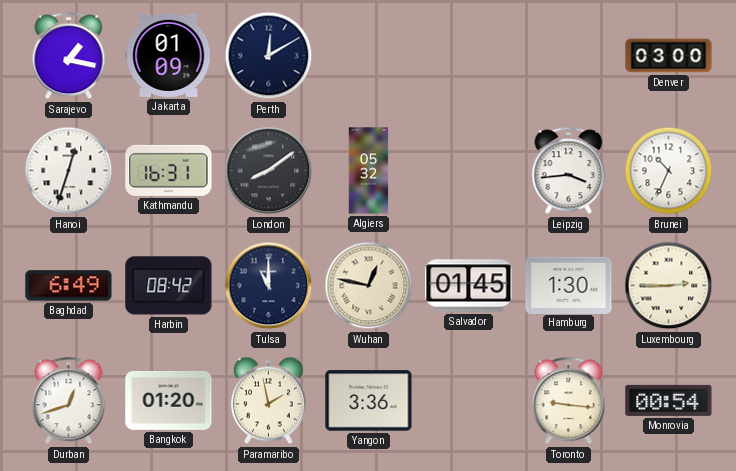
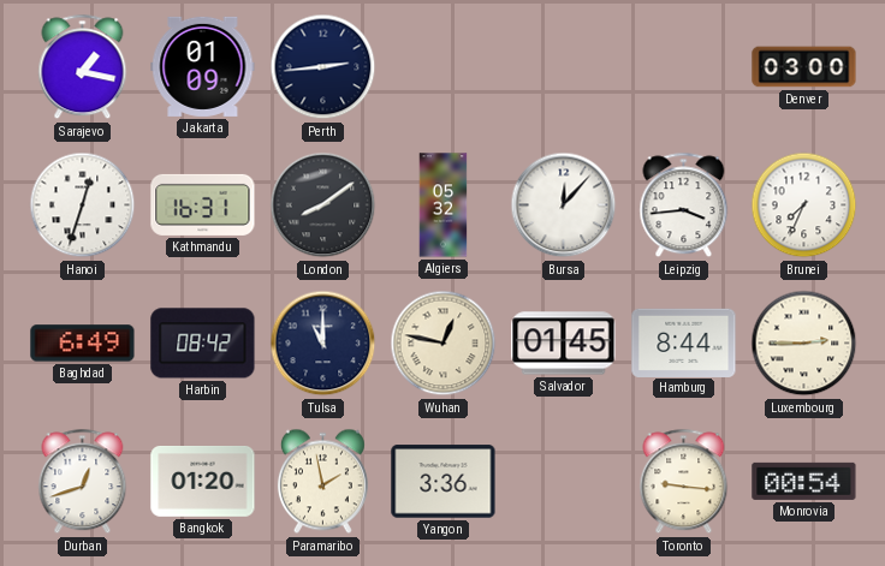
Perth: 12:10 -> 2:44 (323, 67)
Bursa: none -> 12:07 (564, 205)
Brunei: 10:34 -> 7:34 (804, 205)
Hamburg: 1:30 -> 8:44 (684, 342)
